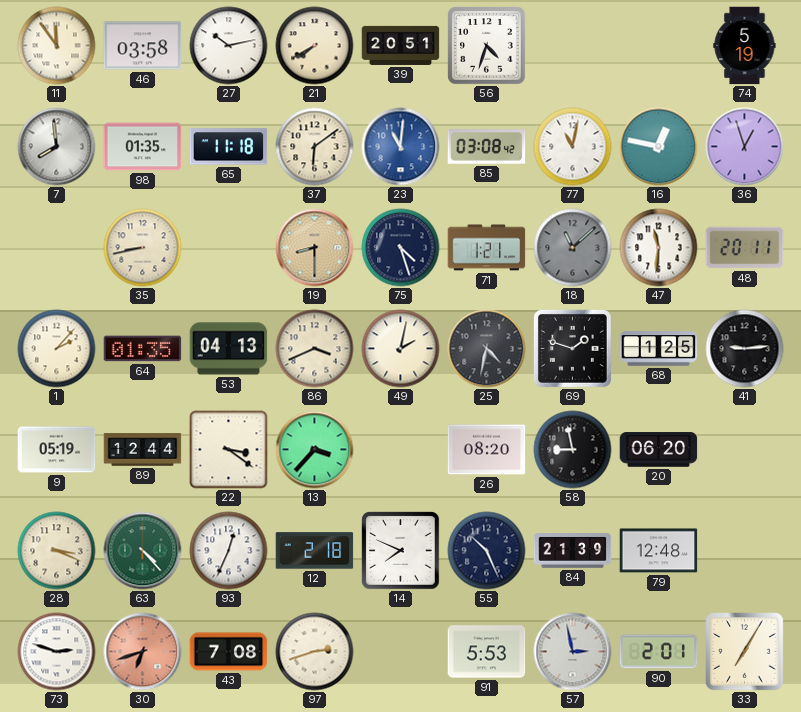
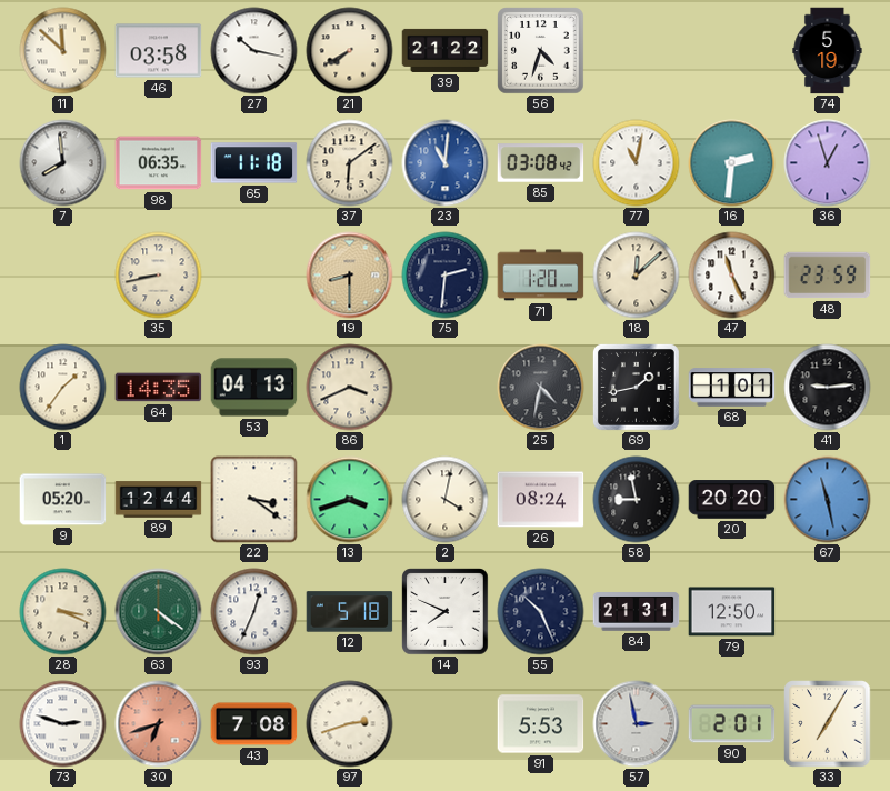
11: 11:54 -> 11:52 (63, 51)
27: 10:13 -> 10:17 (254, 51)
39: 20:51 -> 21:22 (446, 50)
98: 01:35 -> 06:35 (159, 163)
16: 12:47 -> 2:31 (732, 163)
75: 4:27 -> 2:31 (446, 276)
71: 1:21 -> 1:20 (541, 276)
18: 11:08 -> 12:08 (637, 276)
18 dial: grey -> cream (637, 276)
47: 11:31 -> 11:26 (732, 276)
48: 20:11 -> 23:59 (828, 276)
1: 2:07 -> 1:36 (63, 388)
64: 01:35 -> 14:35 (159, 388)
49: 2:02 -> none (401, 349)
69: 1:48 -> 1:43 (636, 387)
68: 1:25 -> 1:01 (732, 388)
9: 05:19 -> 05:20 (63, 500)
13: 3:37 -> 3:42 (350, 500)
2: none -> 4:02 (446, 500)
26: 08:20 -> 08:24 (541, 500)
20: 06:20 -> 20:20 (732, 500)
67: none -> 11:28 (828, 500)
63: 4:23 -> 4:21 (159, 612)
12: 2:18 -> 5:18 (350, 612)
84: 21:39 -> 21:31 (637, 612)
79: 12:48 -> 12:50 (732, 612)
